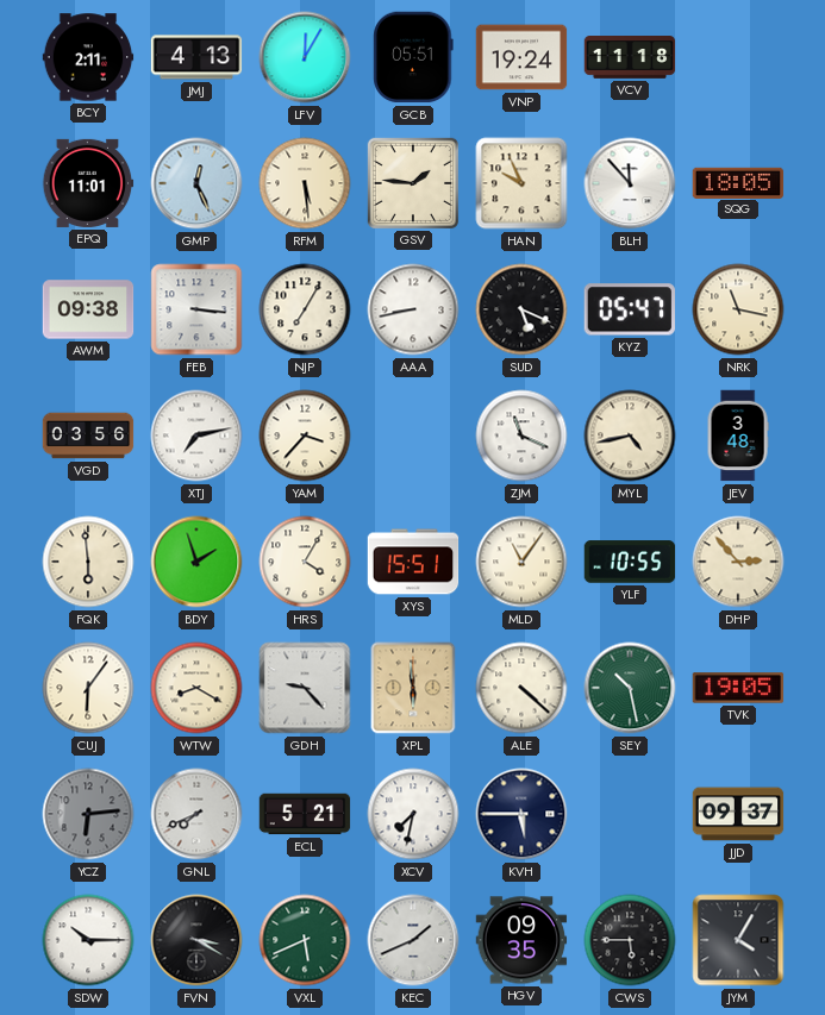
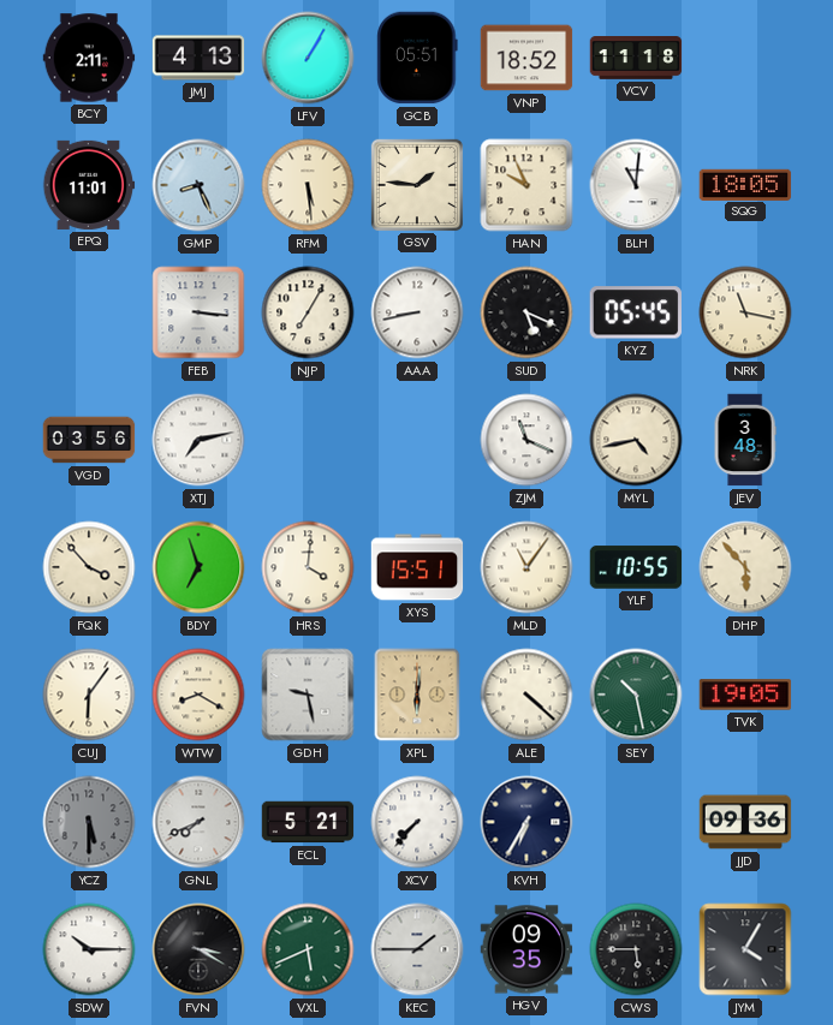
LFV: 12:05 -> 1:05 (308, 58)
VNP: 19:24 -> 18:52 (526, 58)
GMP: 12:26 -> 8:26 (198, 185)
BLH: 11:53 -> 11:01 (636, 185)
AWM: 09:38 -> none (88, 309)
KYZ: 05:47 -> 05:45 (636, 312)
YAM: 3:37 -> none (305, 436)
FQK: 5:59 -> 3:53 (89, 567)
BDY: 1:57 -> 6:57 (198, 567)
HRS: 4:05 -> 4:01 (308, 567)
DHP: 2:53 -> 5:53 (745, 567)
GDH: 9:23 -> 9:28 (308, 695)
XPL: 5:59 -> 6:01 (417, 695)
YCZ: 6:14 -> 5:30 (89, 822)
XCV: 7:32 -> 7:37 (417, 822)
KVH: 5:45 -> 6:35 (526, 822)
JJD: 09:37 -> 09:36 (745, 822)
KEC: 1:41 -> 1:45 (417, 949)
